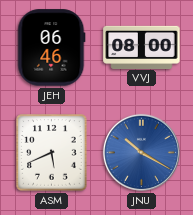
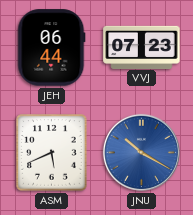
JEH: 06:46 -> 06:44 (52, 48)
VVJ: 08:00 -> 07:23 (142, 47)
